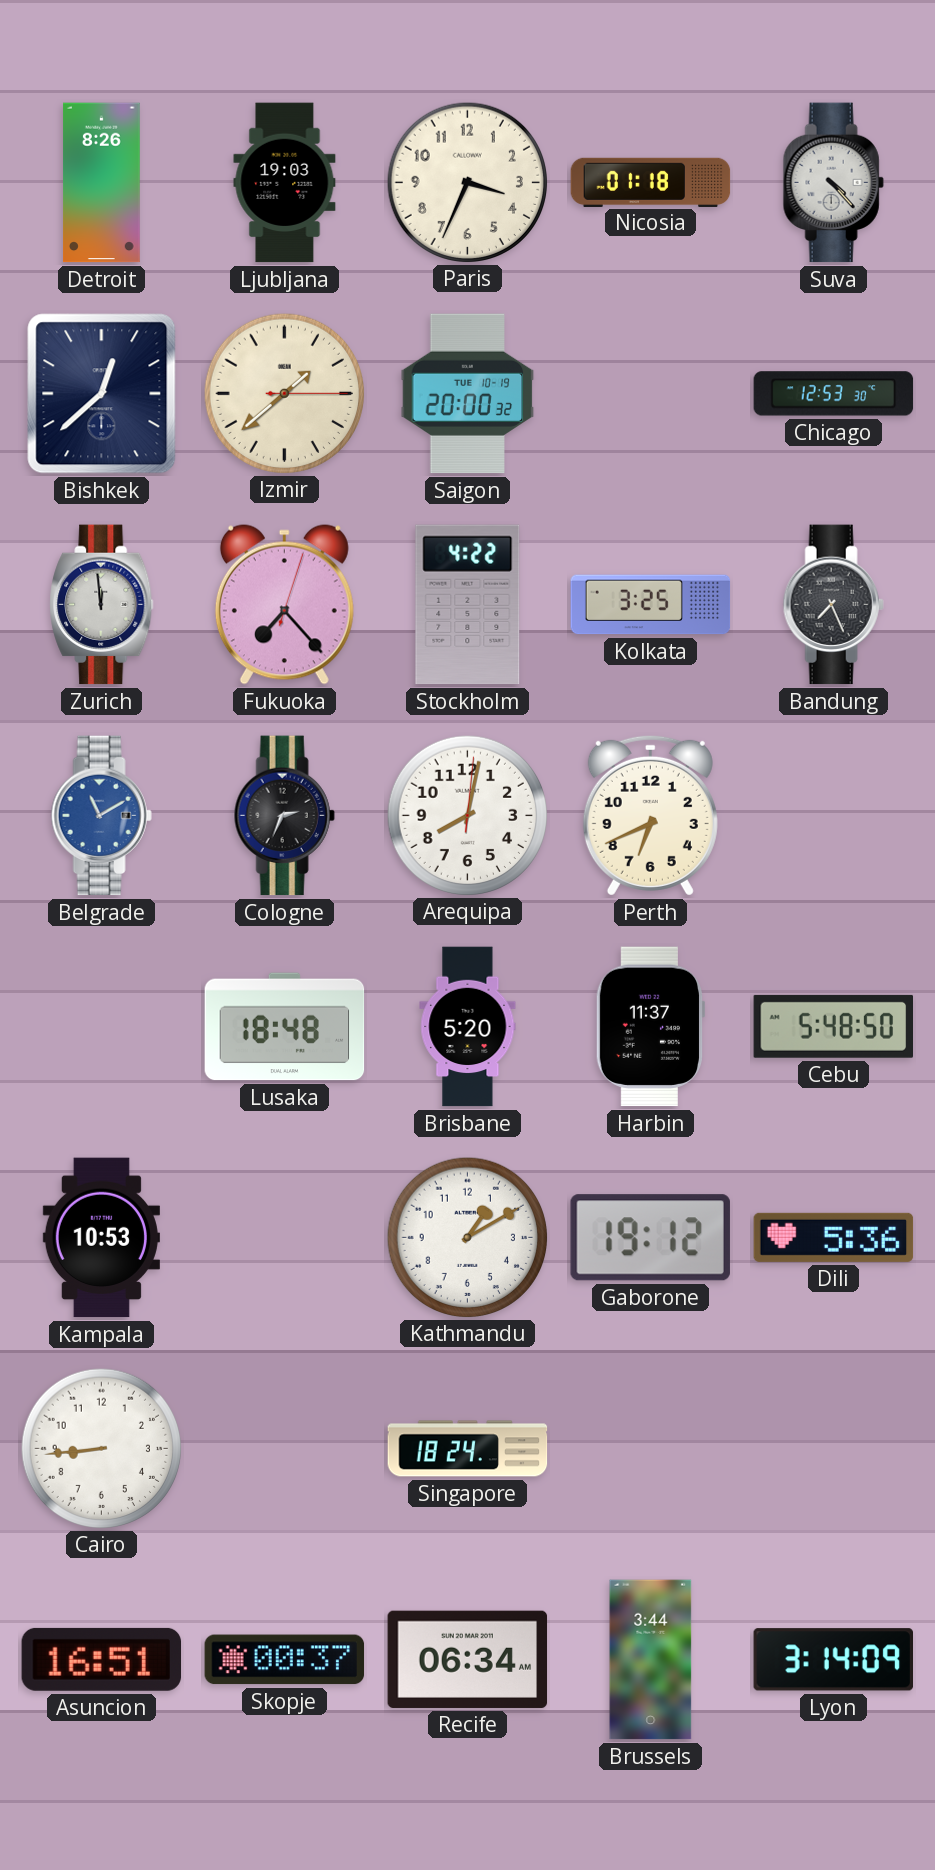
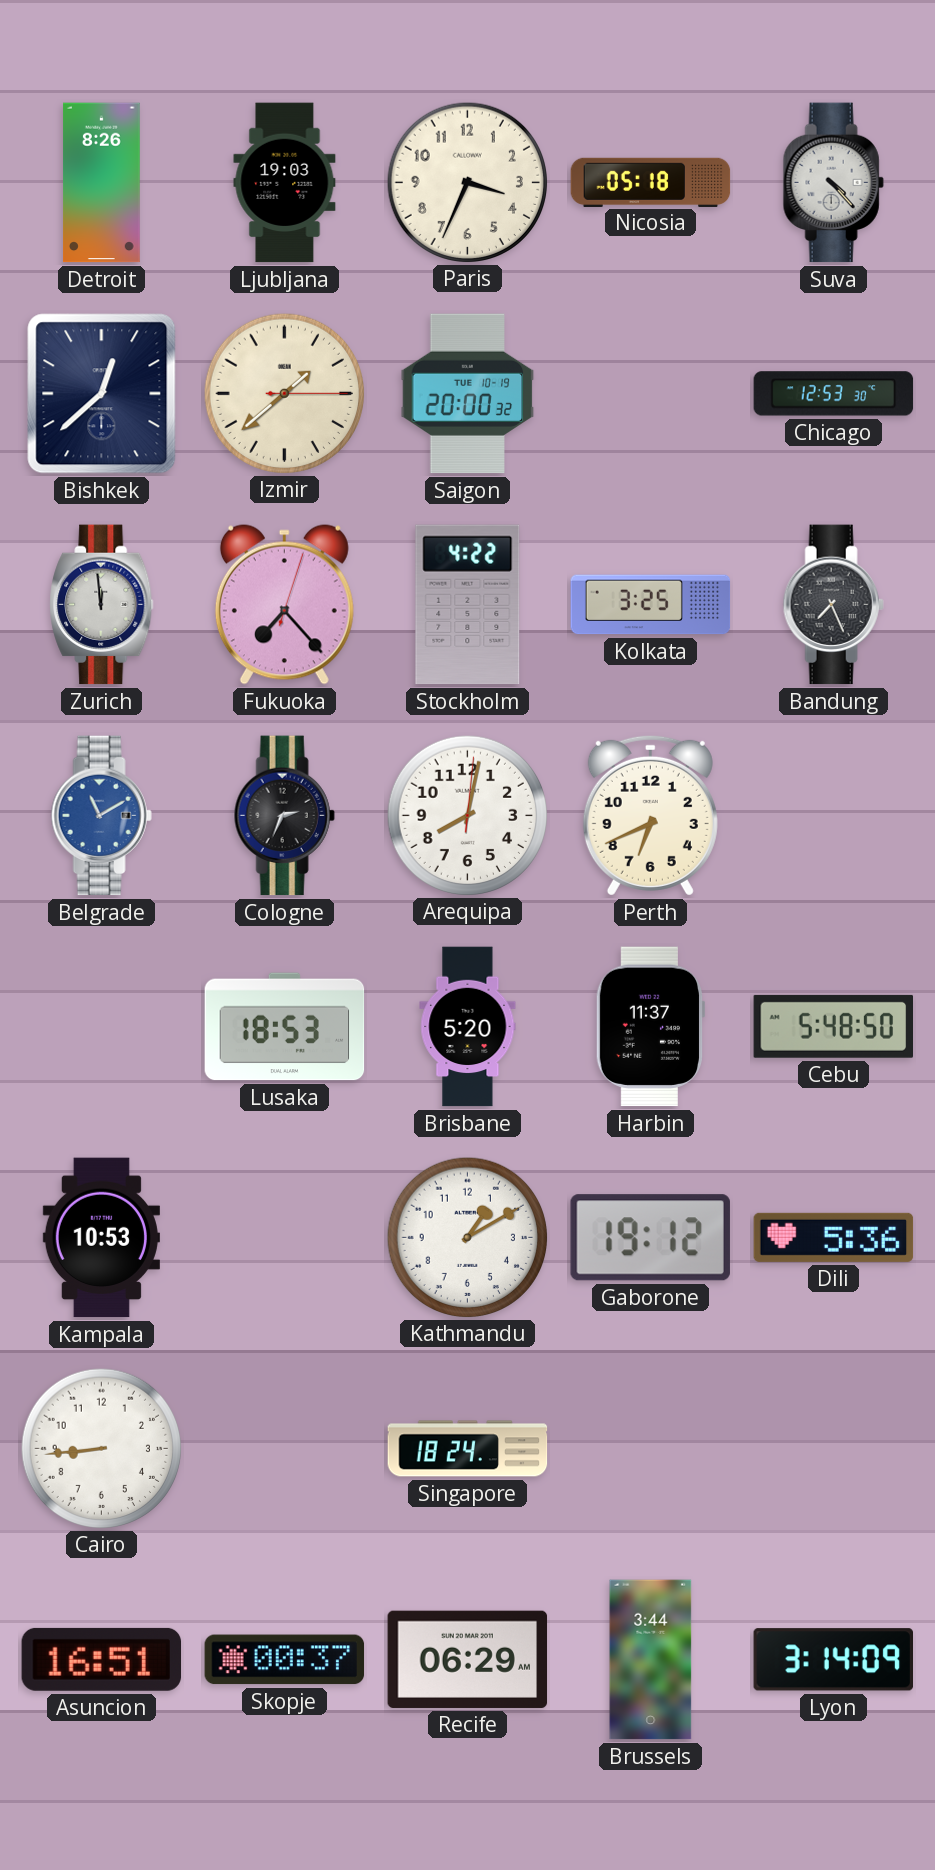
Nicosia: 01:18 -> 05:18 (651, 182)
Lusaka: 18:48 -> 18:53 (285, 1027)
Recife: 06:34 -> 06:29 (468, 1659)
